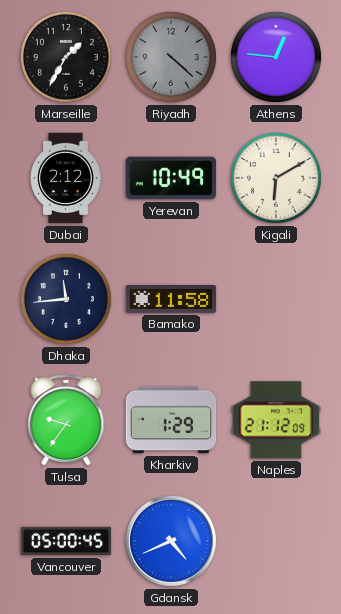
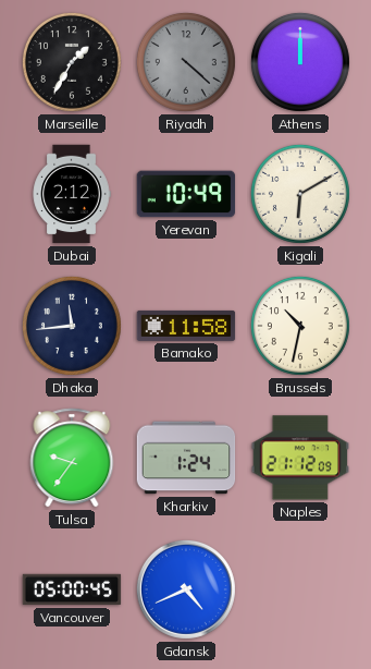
Athens: 12:46 -> 12:00 (300, 62)
Brussels: none -> 10:32 (300, 326)
Kharkiv: 1:29 -> 1:24 (186, 458)
